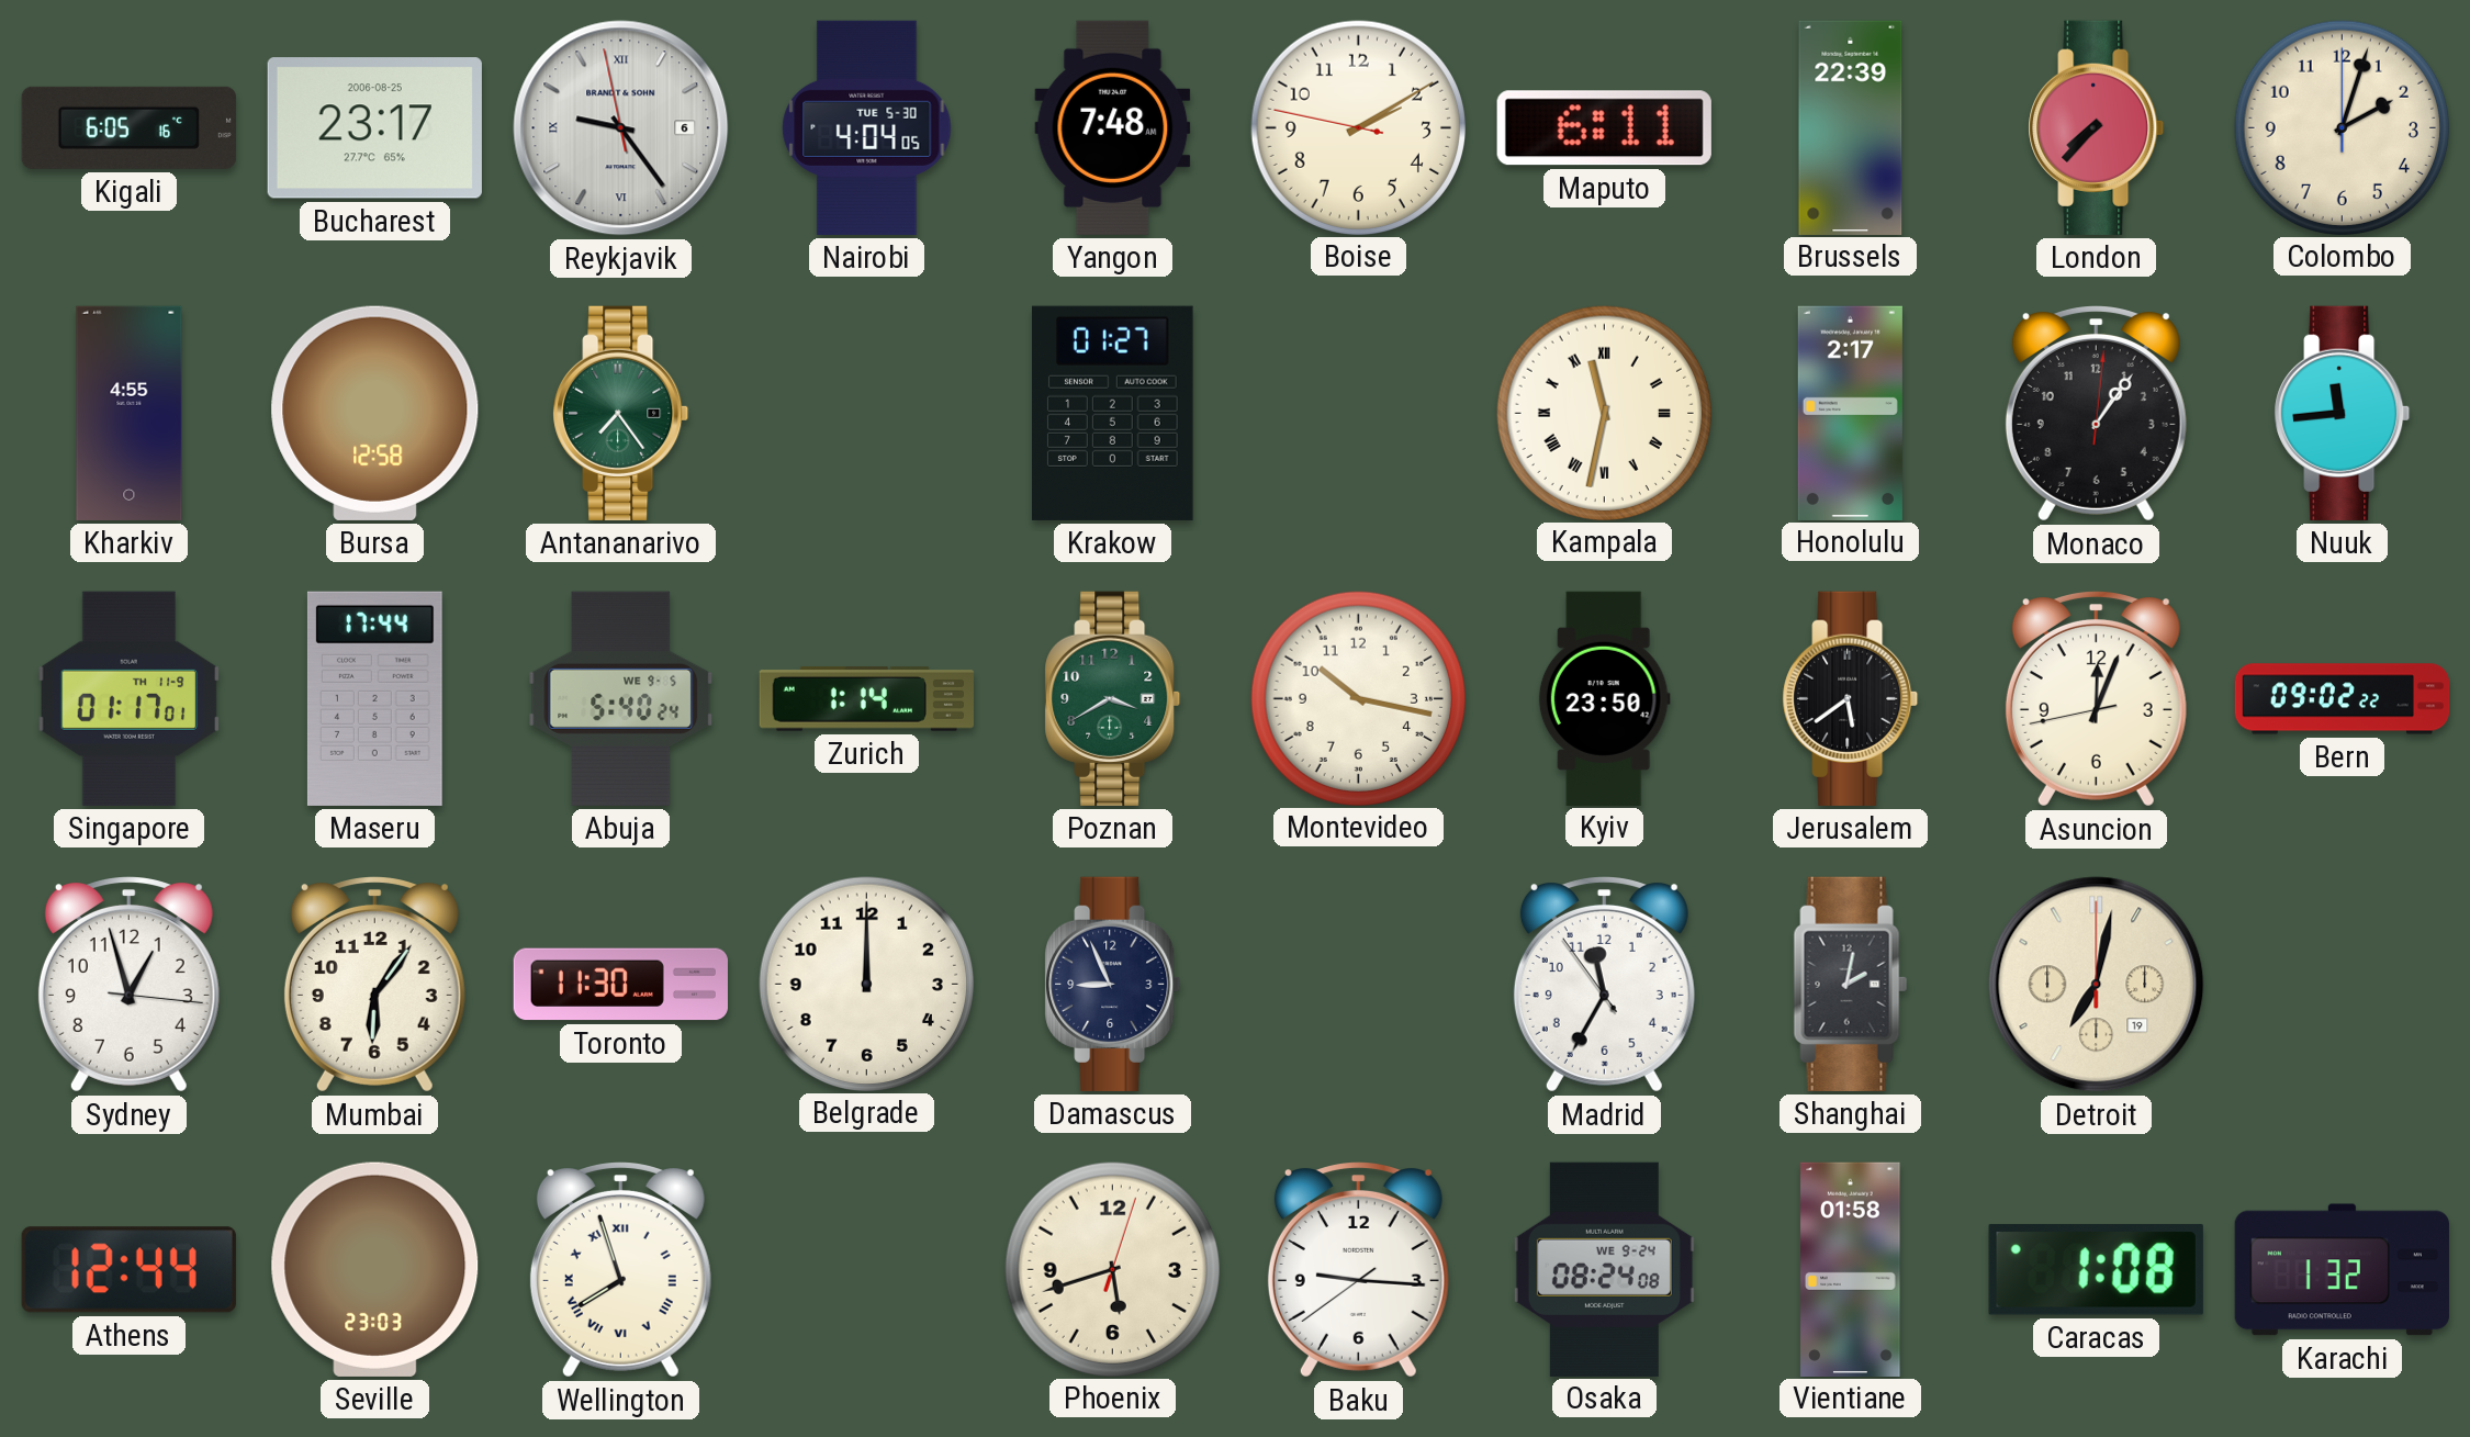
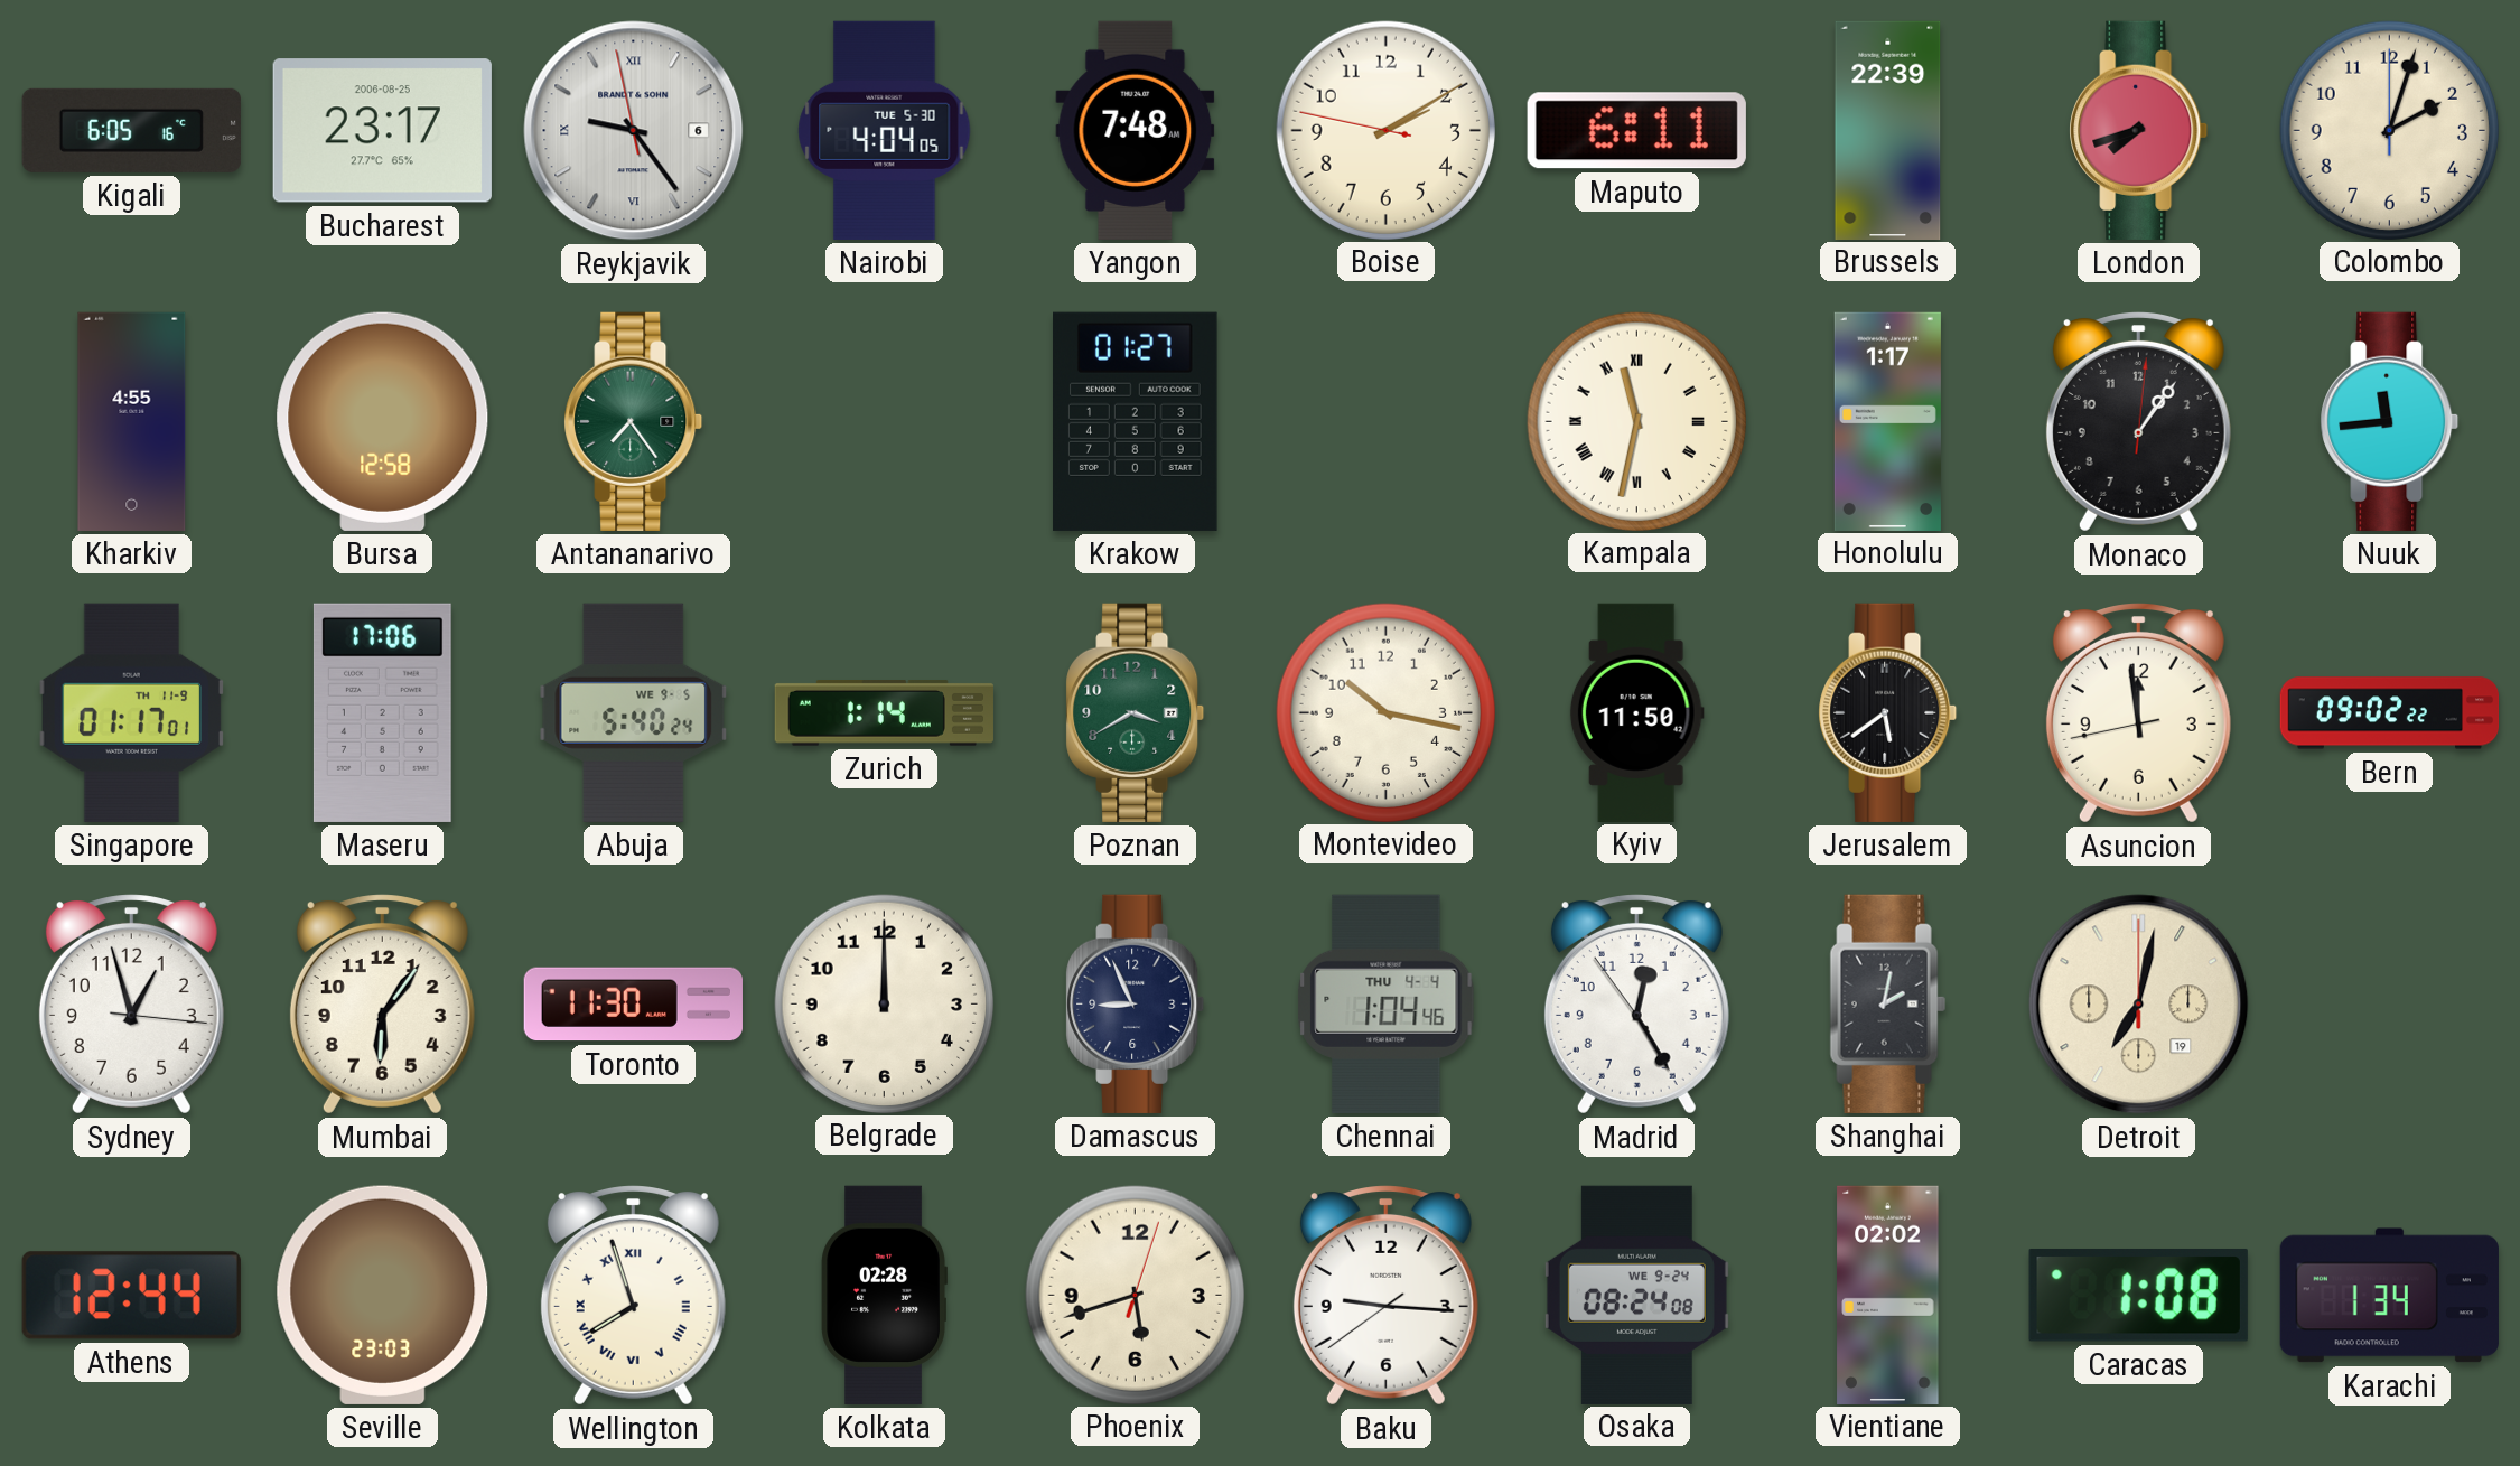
London: 7:37 -> 7:42 (2139, 130)
Honolulu: 2:17 -> 1:17 (1887, 421)
Maseru: 17:44 -> 17:06 (382, 712)
Kyiv: 23:50 -> 11:50 (1636, 712)
Asuncion: 12:03 -> 11:58 (2138, 713)
Chennai: none -> 1:04 (1387, 1003)
Madrid: 11:34 -> 12:24 (1636, 1005)
Kolkata: none -> 02:28 (884, 1295)
Vientiane: 01:58 -> 02:02 (1888, 1295)
Karachi: 1:32 -> 1:34 (2389, 1296)
